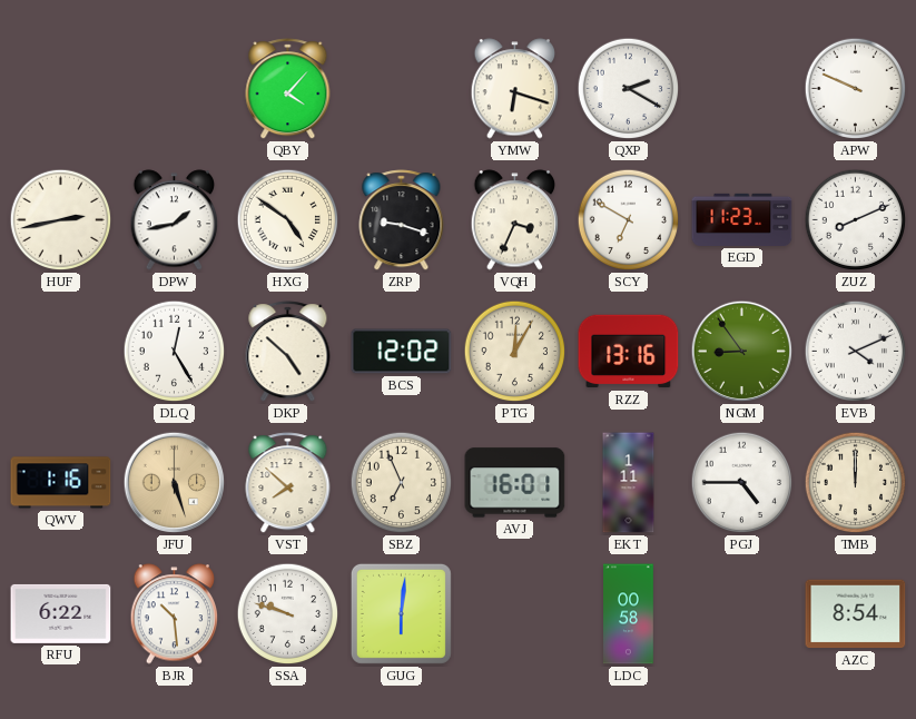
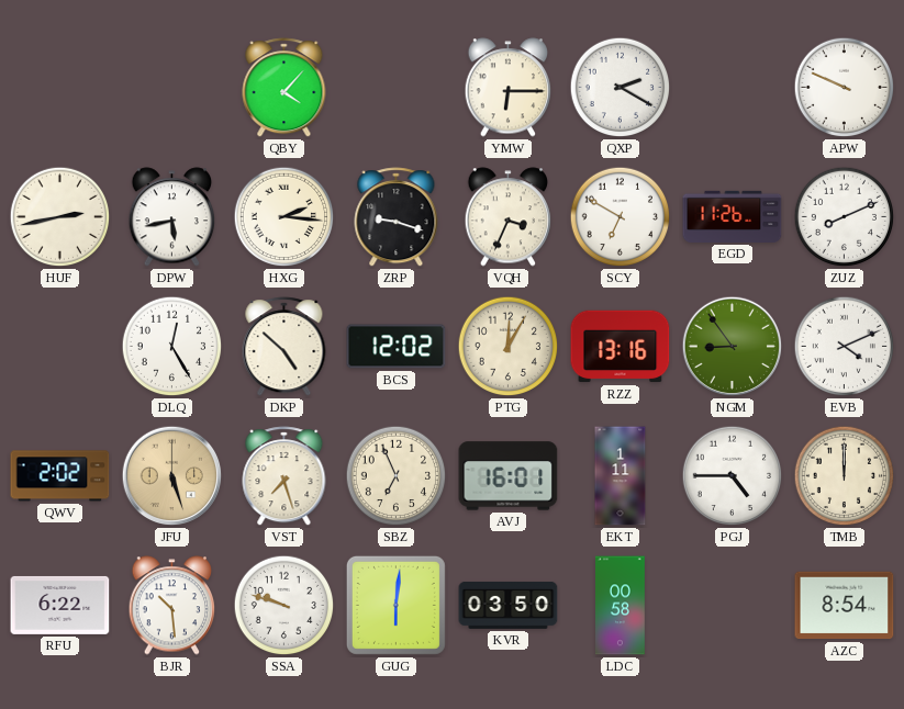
YMW: 6:18 -> 6:15 (509, 88)
DPW: 1:43 -> 5:43 (172, 217)
HXG: 4:51 -> 2:16 (284, 217)
EGD: 11:23 -> 11:26 (733, 216)
QWV: 1:16 -> 2:02 (60, 476)
VST: 7:52 -> 7:27 (284, 476)
KVR: none -> 03:50 (509, 606)
